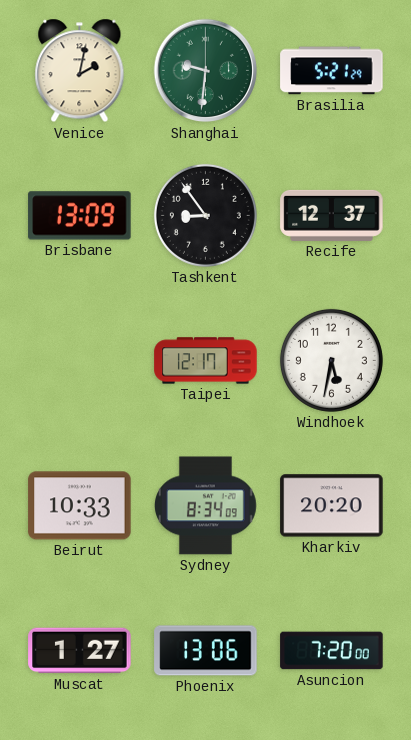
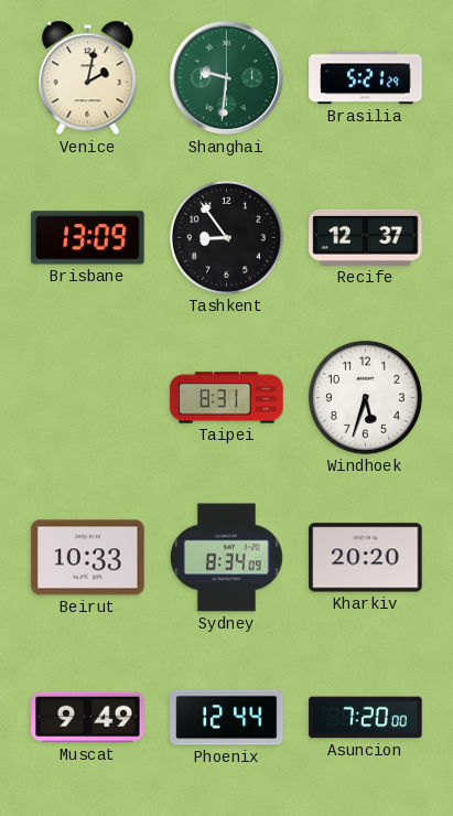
Taipei: 12:17 -> 8:31 (227, 398)
Windhoek: 5:32 -> 5:33 (365, 397)
Muscat: 1:27 -> 9:49 (88, 718)
Phoenix: 13:06 -> 12:44 (227, 718)
